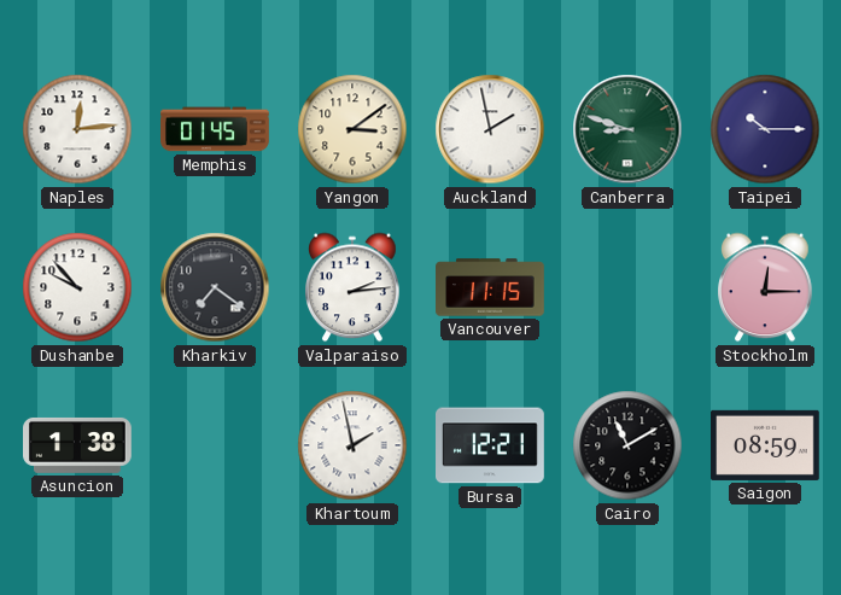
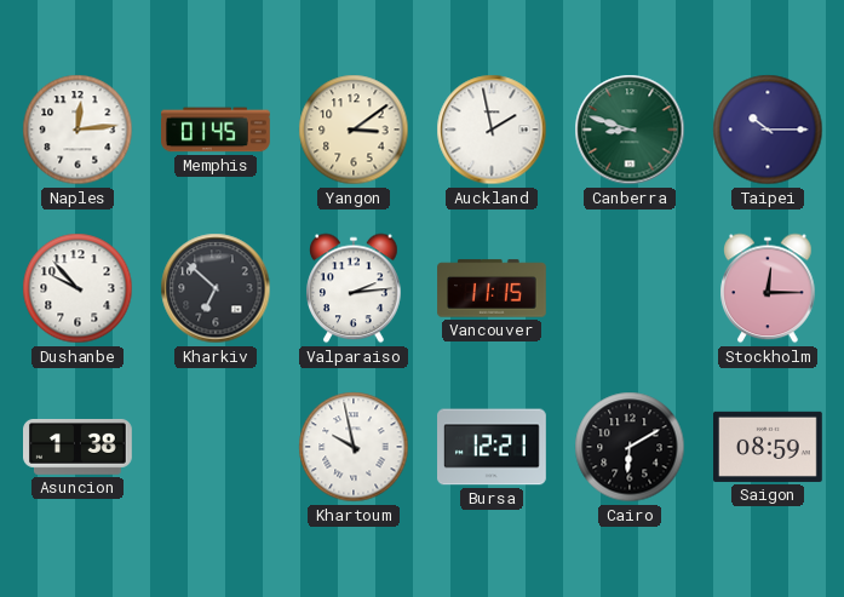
Kharkiv: 7:21 -> 6:52 (216, 288)
Khartoum: 1:58 -> 9:58 (354, 447)
Cairo: 11:10 -> 6:10 (630, 447)
